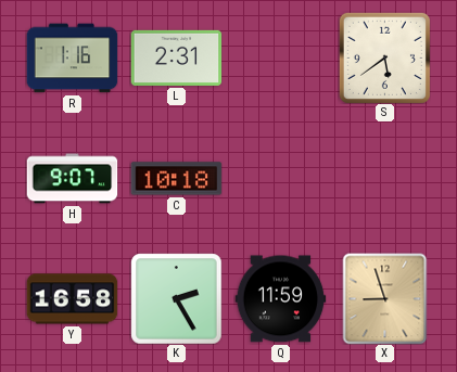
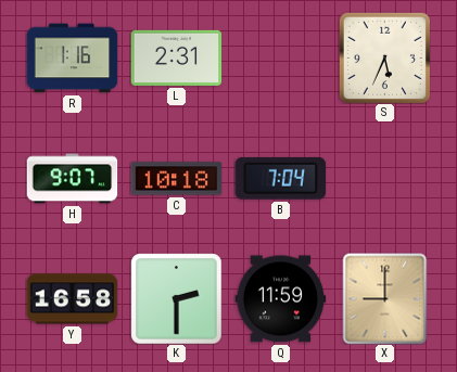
S: 5:39 -> 5:34 (384, 57)
B: none -> 7:04 (280, 178)
K: 2:25 -> 2:30 (176, 298)
X: 8:57 -> 9:00 (385, 298)
